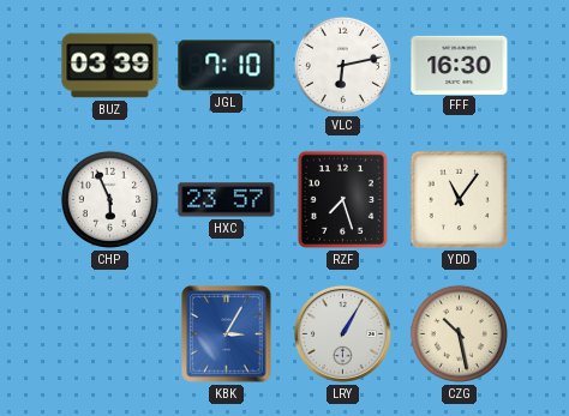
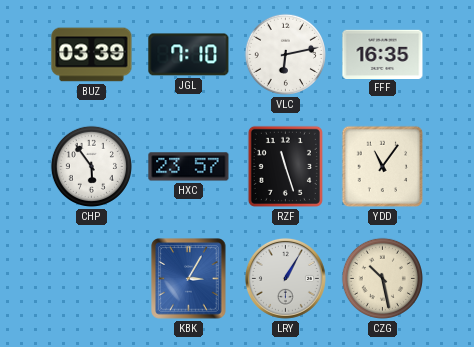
FFF: 16:30 -> 16:35 (383, 54)
CHP: 5:56 -> 5:54 (91, 166)
RZF: 7:27 -> 11:27 (285, 166)
